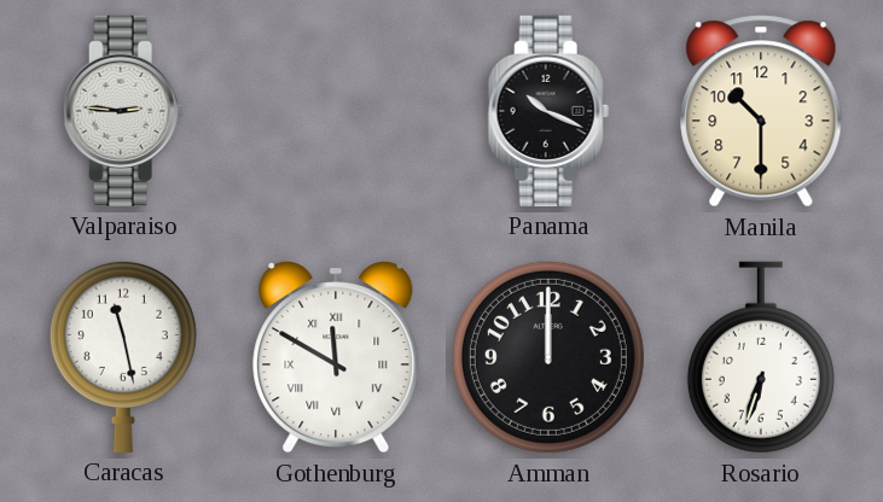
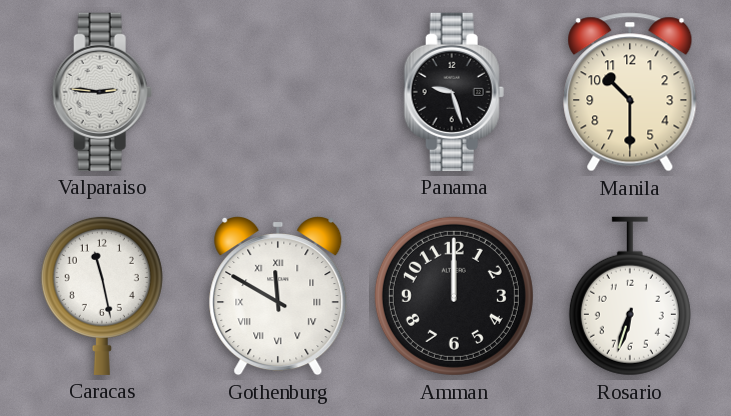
Panama: 10:19 -> 9:27 (454, 92)
